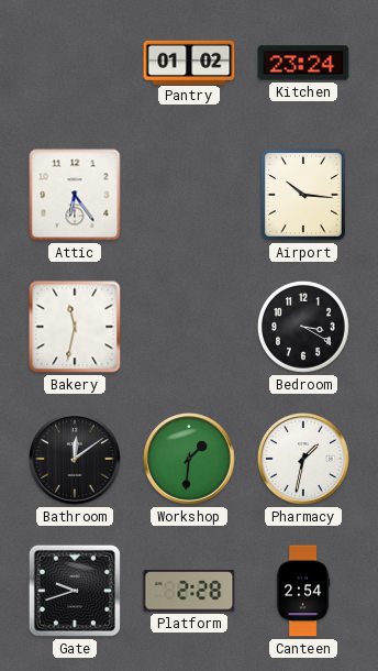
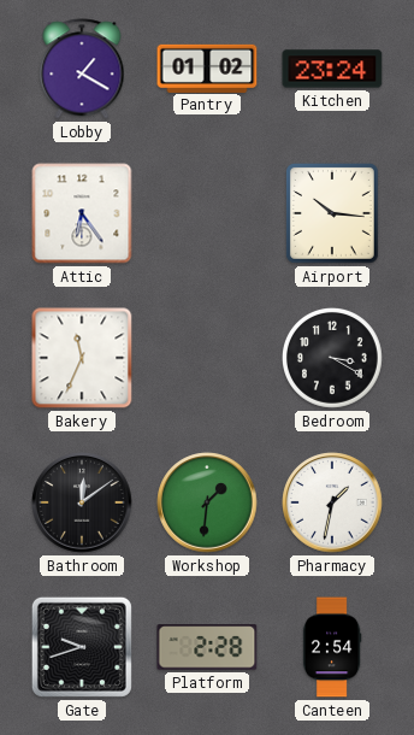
Lobby: none -> 1:20 (82, 69)
Bakery: 11:32 -> 11:34 (82, 358)
